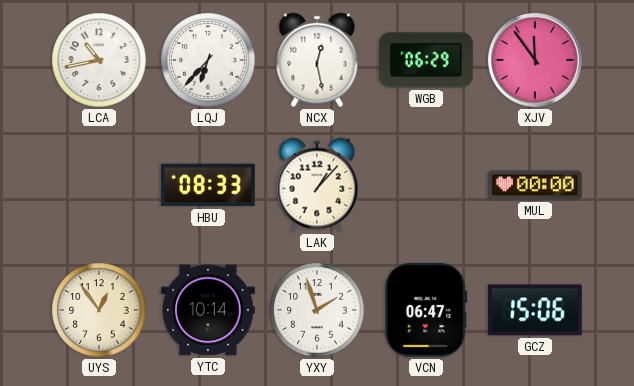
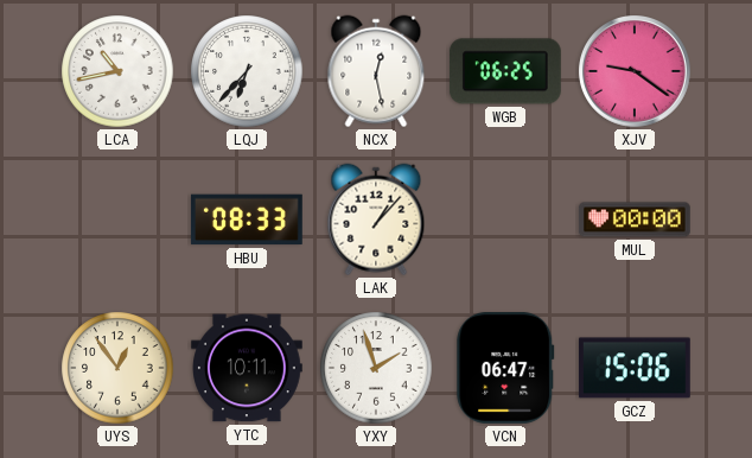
WGB: 06:29 -> 06:25 (505, 71)
XJV: 11:54 -> 9:21 (636, 72)
YTC: 10:14 -> 10:11 (248, 368)
